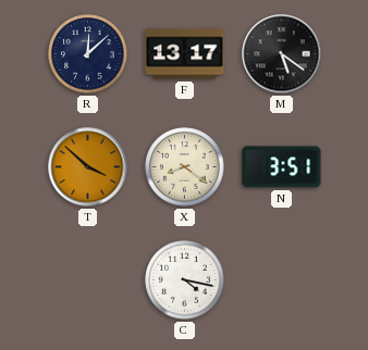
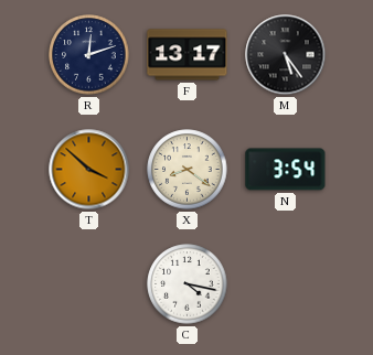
R: 12:08 -> 12:12 (89, 55)
M: 5:21 -> 5:24 (286, 55)
N: 3:51 -> 3:54 (286, 170)
